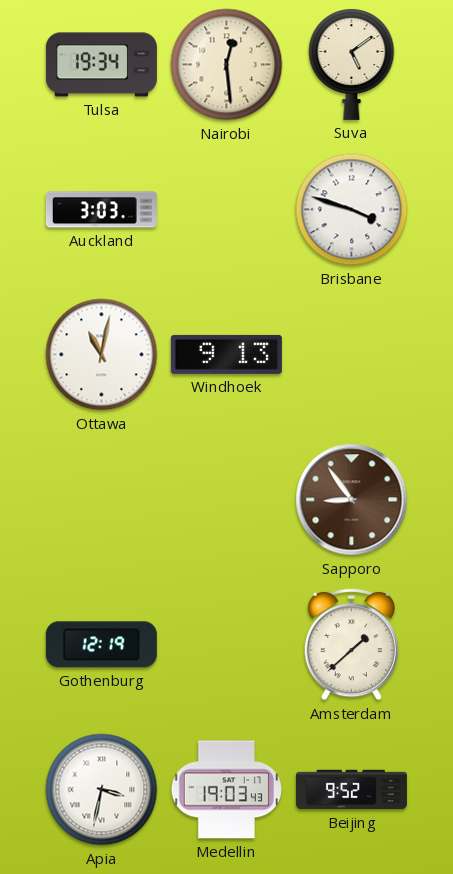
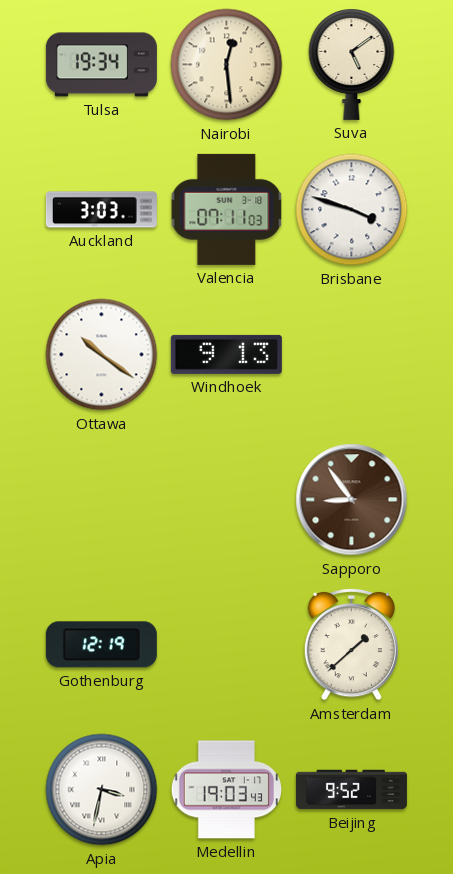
Valencia: none -> 07:11 (227, 209)
Ottawa: 11:02 -> 10:21 (102, 355)
